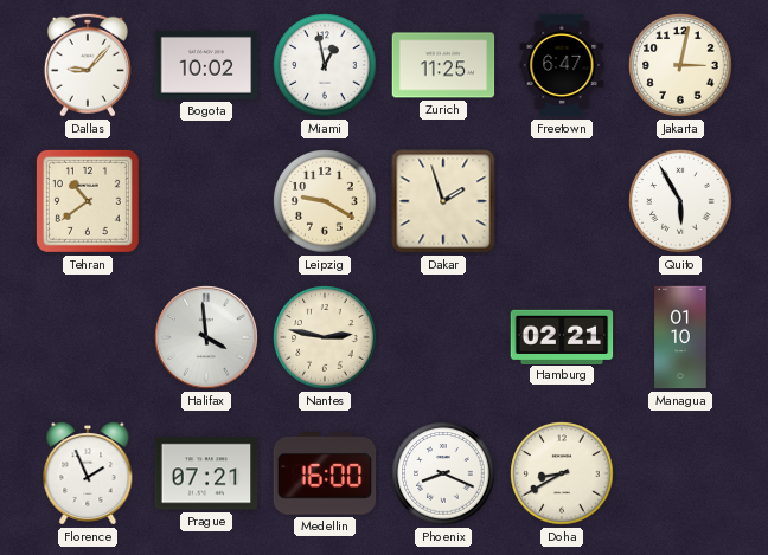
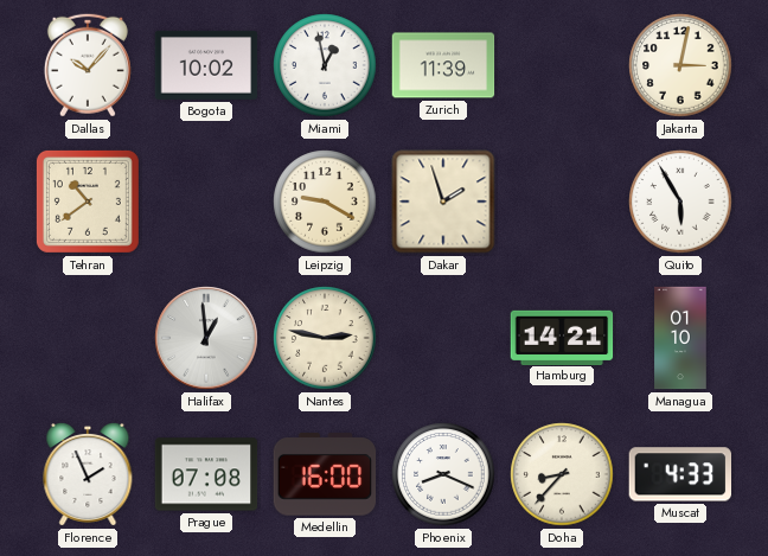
Dallas: 9:07 -> 10:07 (88, 65)
Zurich: 11:25 -> 11:39 (443, 65)
Freetown: 6:47 -> none (562, 65)
Halifax: 3:59 -> 12:59 (206, 338)
Hamburg: 02:21 -> 14:21 (562, 337)
Prague: 07:21 -> 07:08 (206, 474)
Doha: 8:40 -> 8:37 (562, 474)
Muscat: none -> 4:33 (679, 474)
